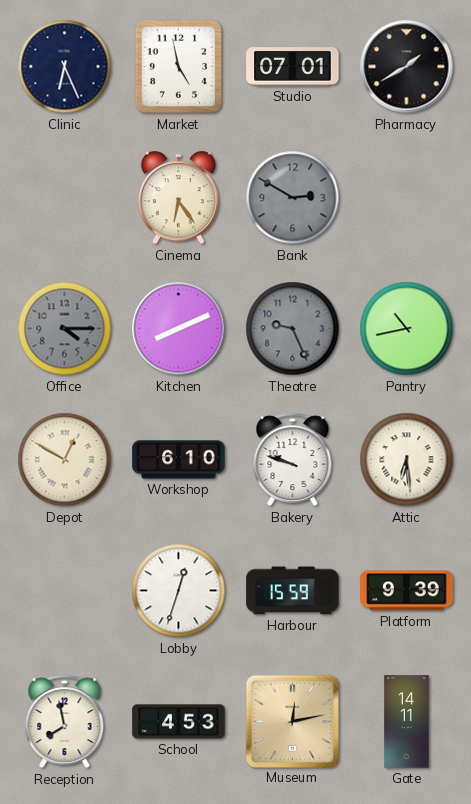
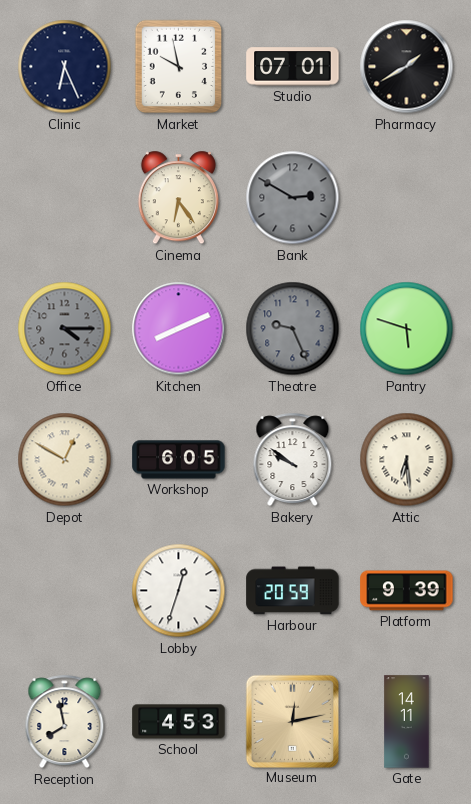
Market: 4:58 -> 9:58 (179, 67)
Pantry: 10:43 -> 5:48 (407, 329)
Workshop: 6:10 -> 6:05 (179, 460)
Bakery: 9:48 -> 9:51 (293, 460)
Harbour: 15:59 -> 20:59 (293, 591)
